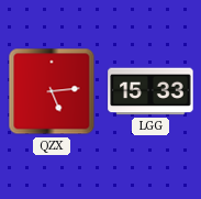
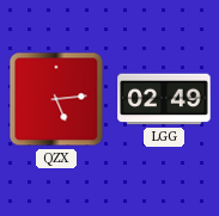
LGG: 15:33 -> 02:49 (164, 99)
